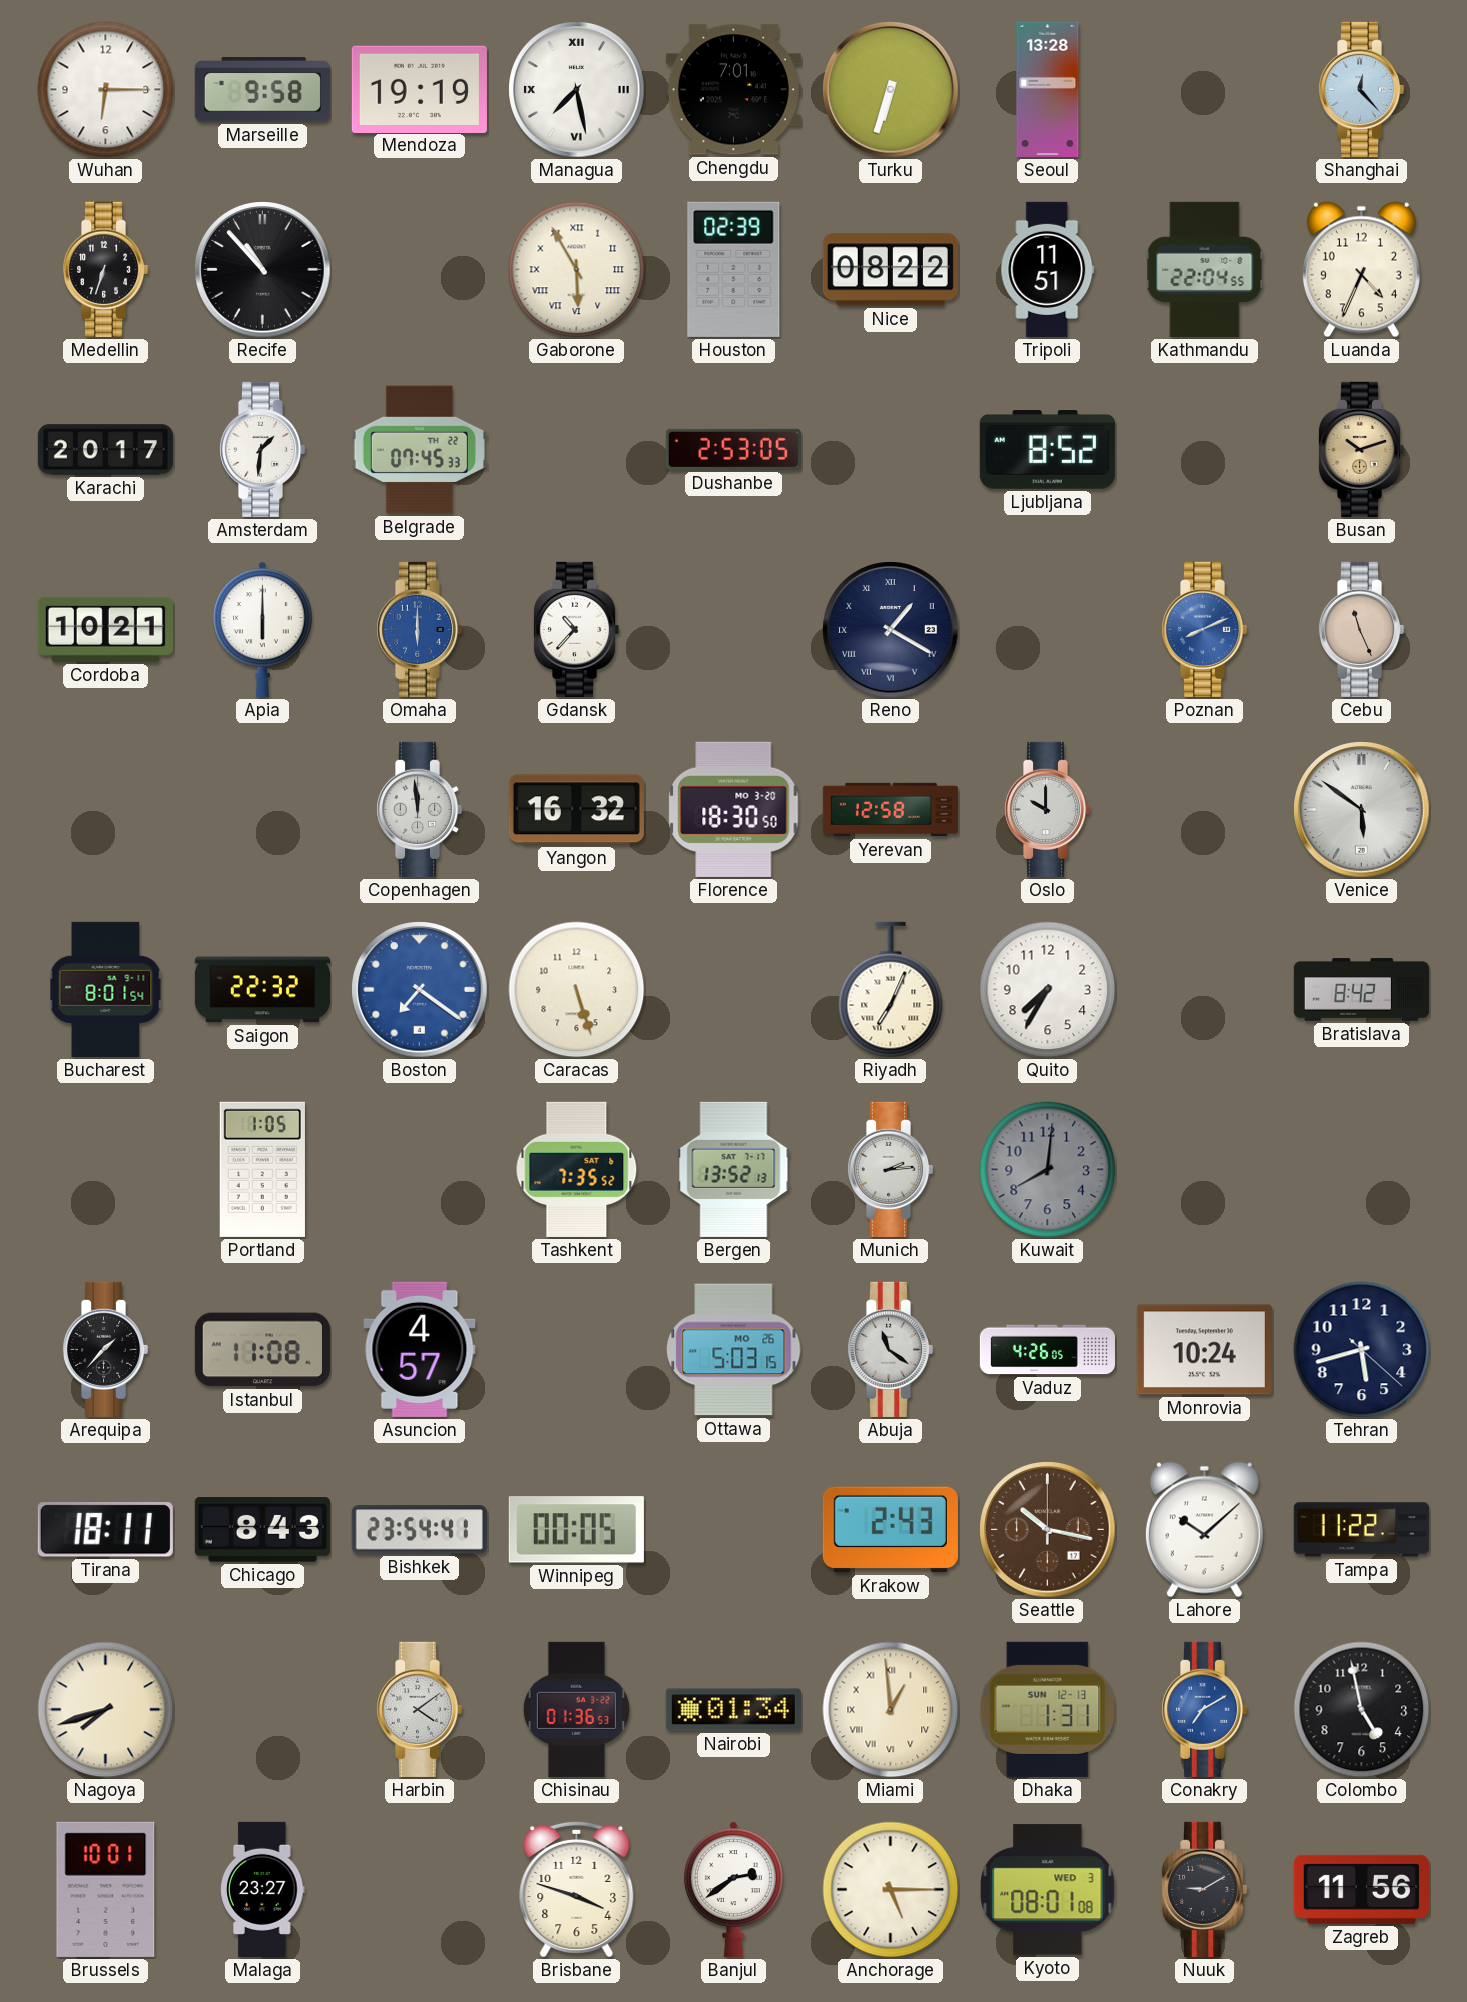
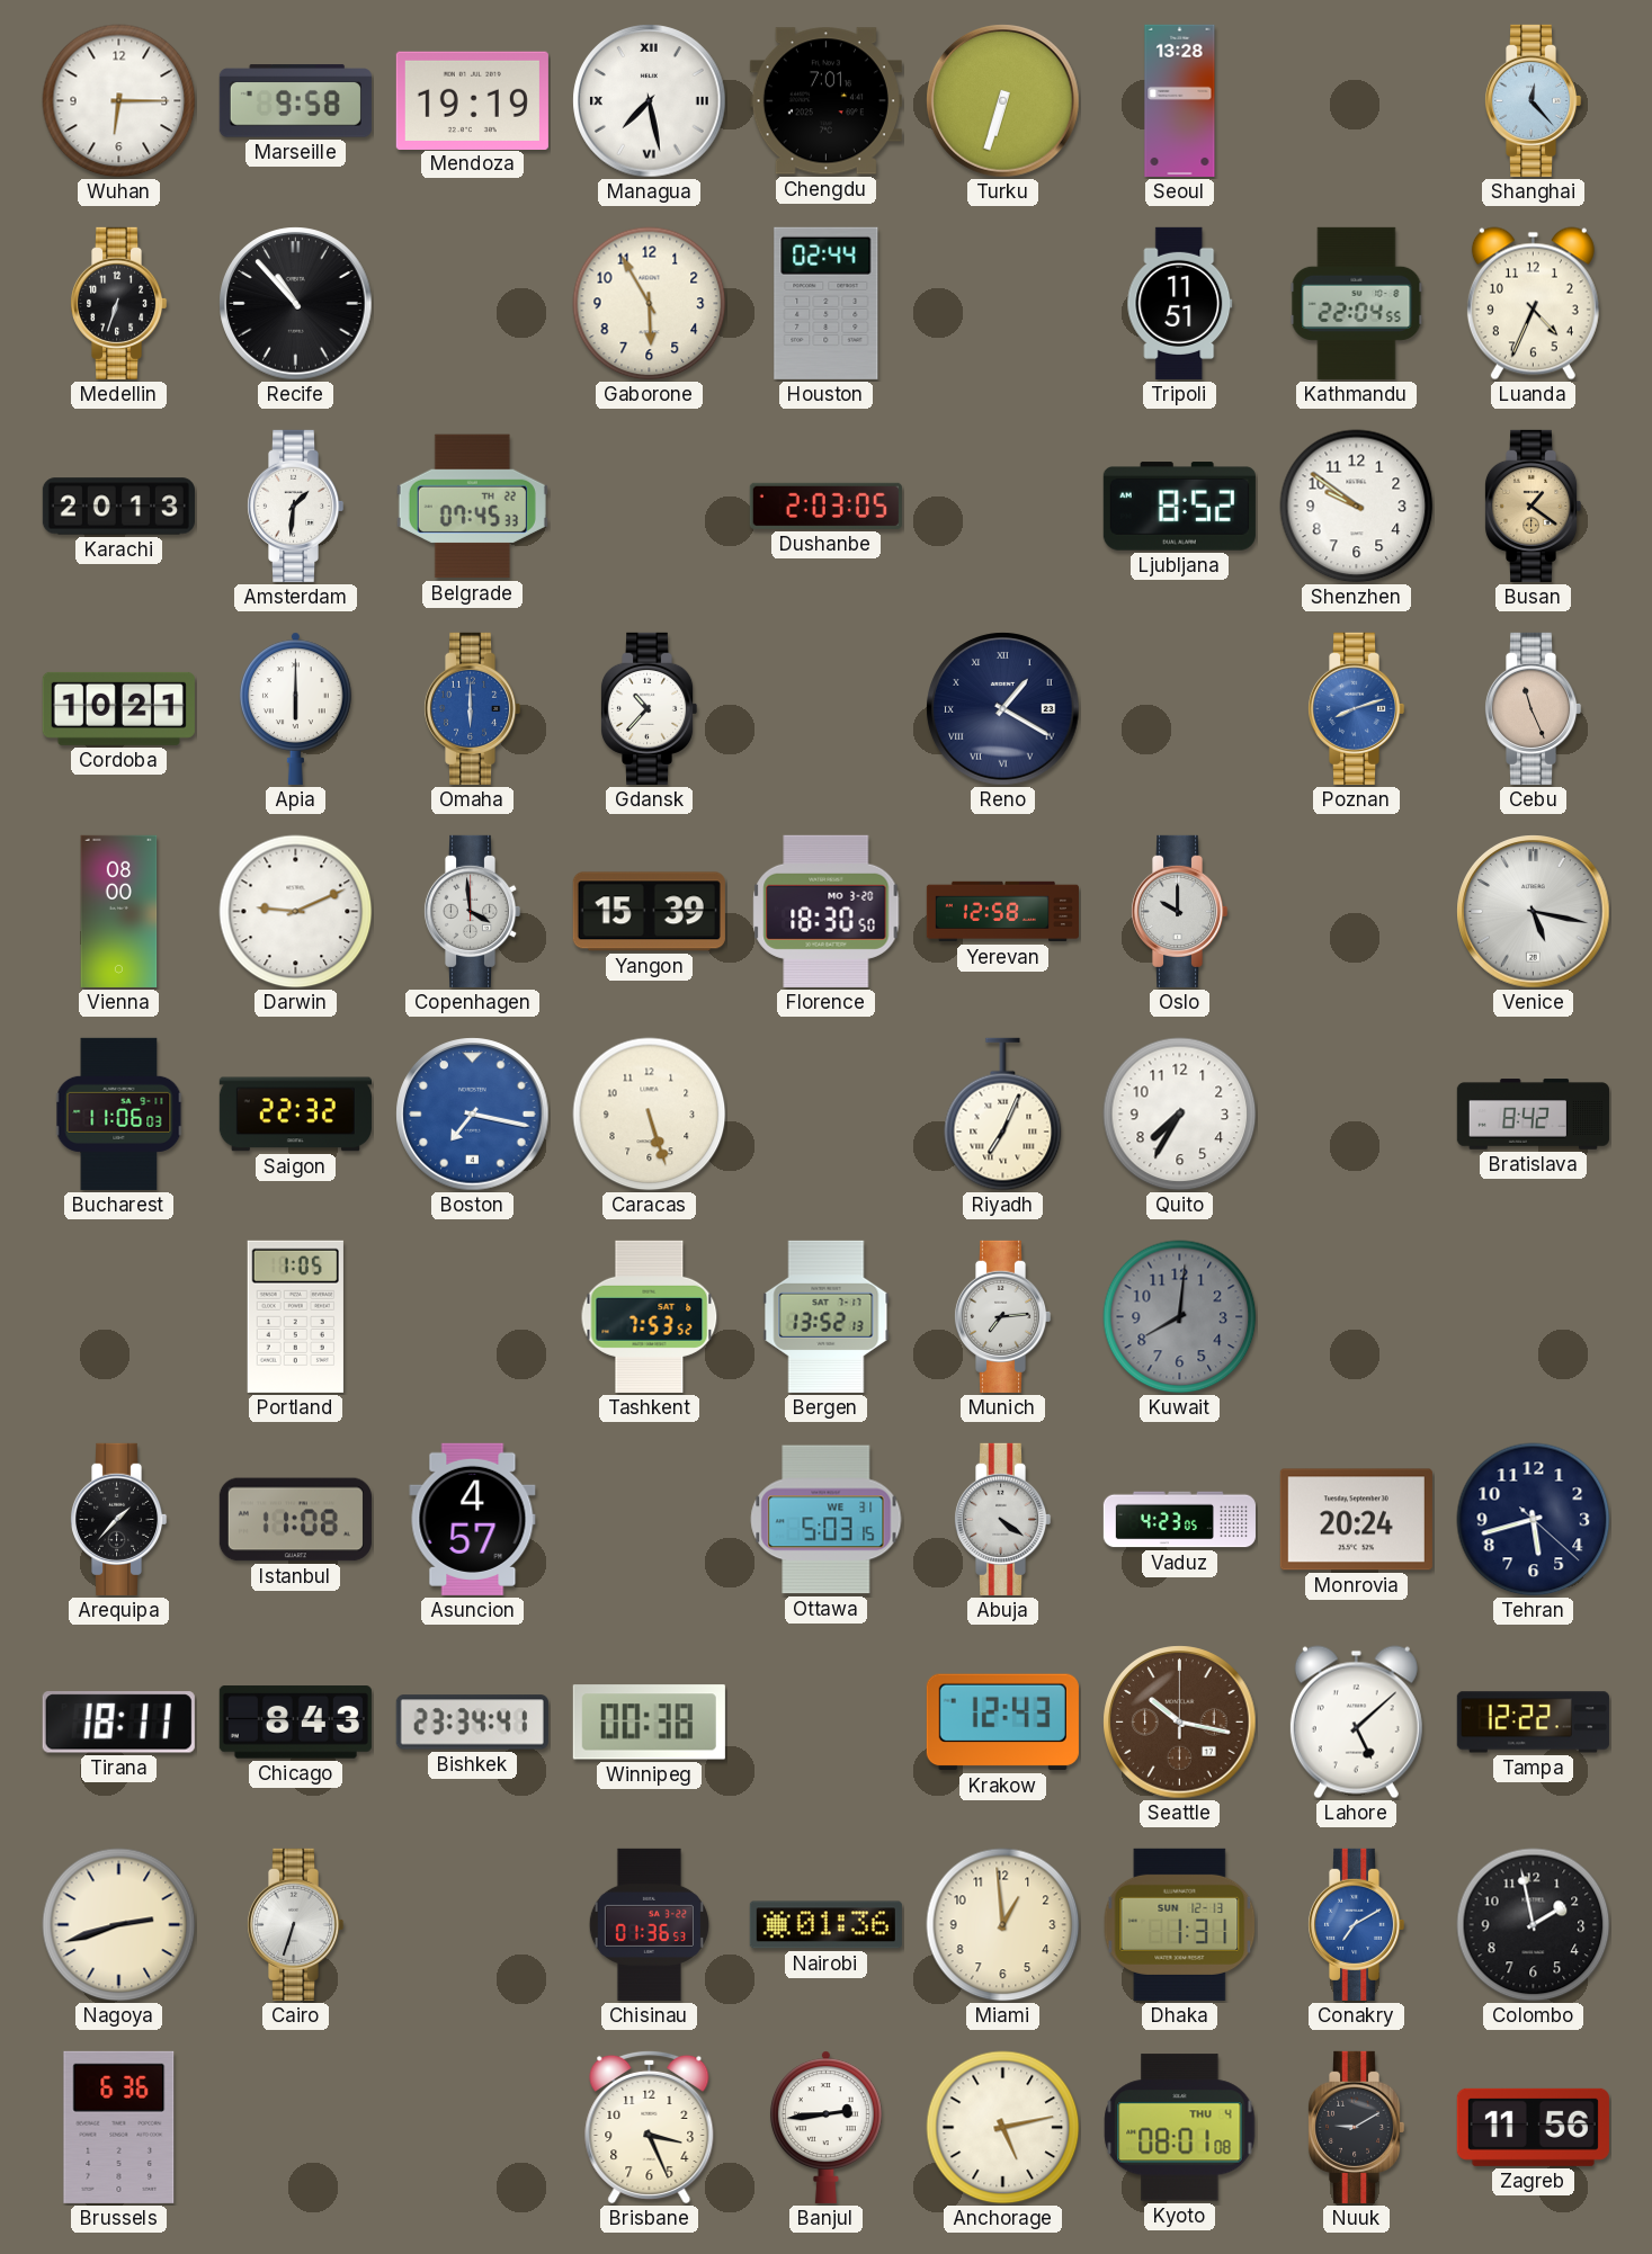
Gaborone numerals: Roman -> Arabic (650, 304)
Houston: 02:39 -> 02:44 (827, 303)
Nice: 08:22 -> none (890, 270)
Karachi: 20:17 -> 20:13 (118, 507)
Dushanbe: 2:53 -> 2:03 (825, 506)
Shenzhen: none -> 9:51 (1357, 507)
Busan: 10:12 -> 1:21 (1533, 506)
Poznan: 8:11 -> 8:12 (1356, 708)
Vienna: none -> 08:00 (119, 911)
Darwin: none -> 9:11 (296, 912)
Copenhagen: 11:59 -> 3:59 (472, 911)
Yangon: 16:32 -> 15:39 (649, 912)
Venice: 5:51 -> 5:17 (1534, 912)
Bucharest: 8:01 -> 11:06 (119, 1113)
Boston: 7:21 -> 7:17 (473, 1115)
Tashkent: 7:35 -> 7:53 (650, 1316)
Munich: 2:14 -> 7:14 (1002, 1316)
Ottawa date: MO 26 -> WE 31 (827, 1520)
Abuja: 11:21 -> 4:21 (1002, 1519)
Vaduz: 4:26 -> 4:23 (1179, 1520)
Monrovia: 10:24 -> 20:24 (1356, 1520)
Bishkek: 23:54 -> 23:34 (472, 1723)
Winnipeg: 00:05 -> 00:38 (649, 1723)
Krakow: 2:43 -> 12:43 (1002, 1723)
Lahore: 10:08 -> 5:08 (1356, 1723)
Tampa: 11:22 -> 12:22 (1533, 1723)
Nagoya: 7:42 -> 2:42 (119, 1925)
Cairo: none -> 6:33 (295, 1924)
Harbin: 4:09 -> none (419, 1709)
Nairobi: 01:34 -> 01:36 (825, 1925)
Miami numerals: Roman -> Arabic (1003, 1925)
Colombo: 4:58 -> 1:58 (1534, 1925)
Brussels: 10:01 -> 6:36 (119, 2127)
Malaga: 23:27 -> none (263, 1889)
Brisbane: 3:48 -> 3:26 (650, 2127)
Banjul: 2:39 -> 2:44 (825, 2127)
Anchorage: 5:15 -> 5:13 (1003, 2128)
Kyoto date: WED 3 -> THU 4 (1180, 2128)
